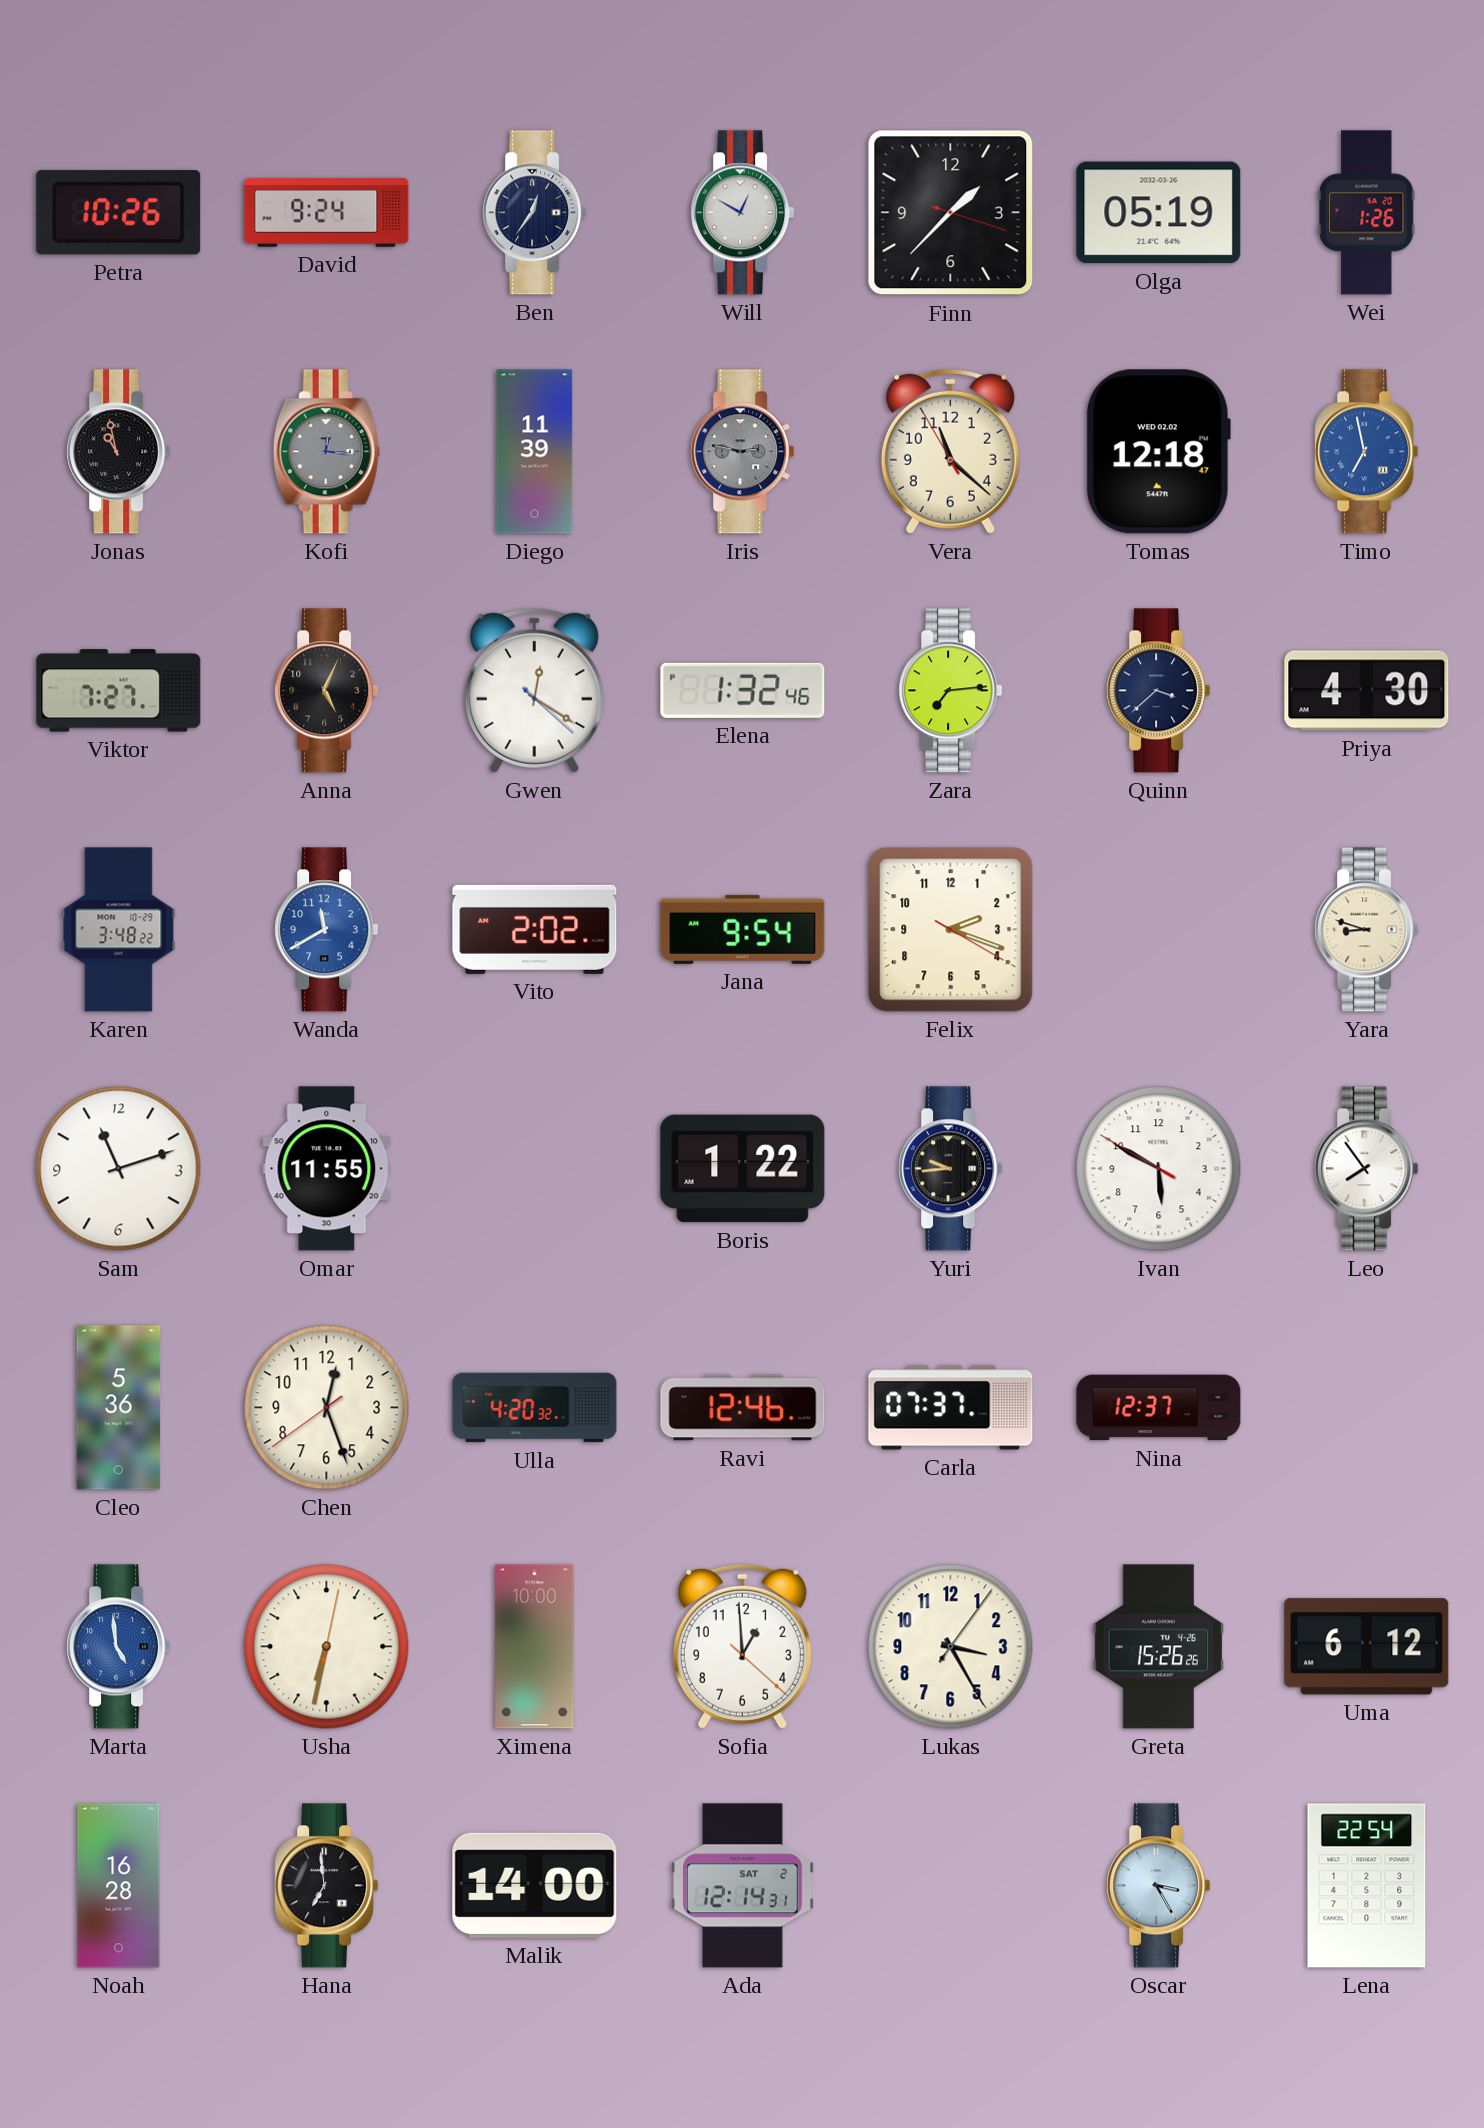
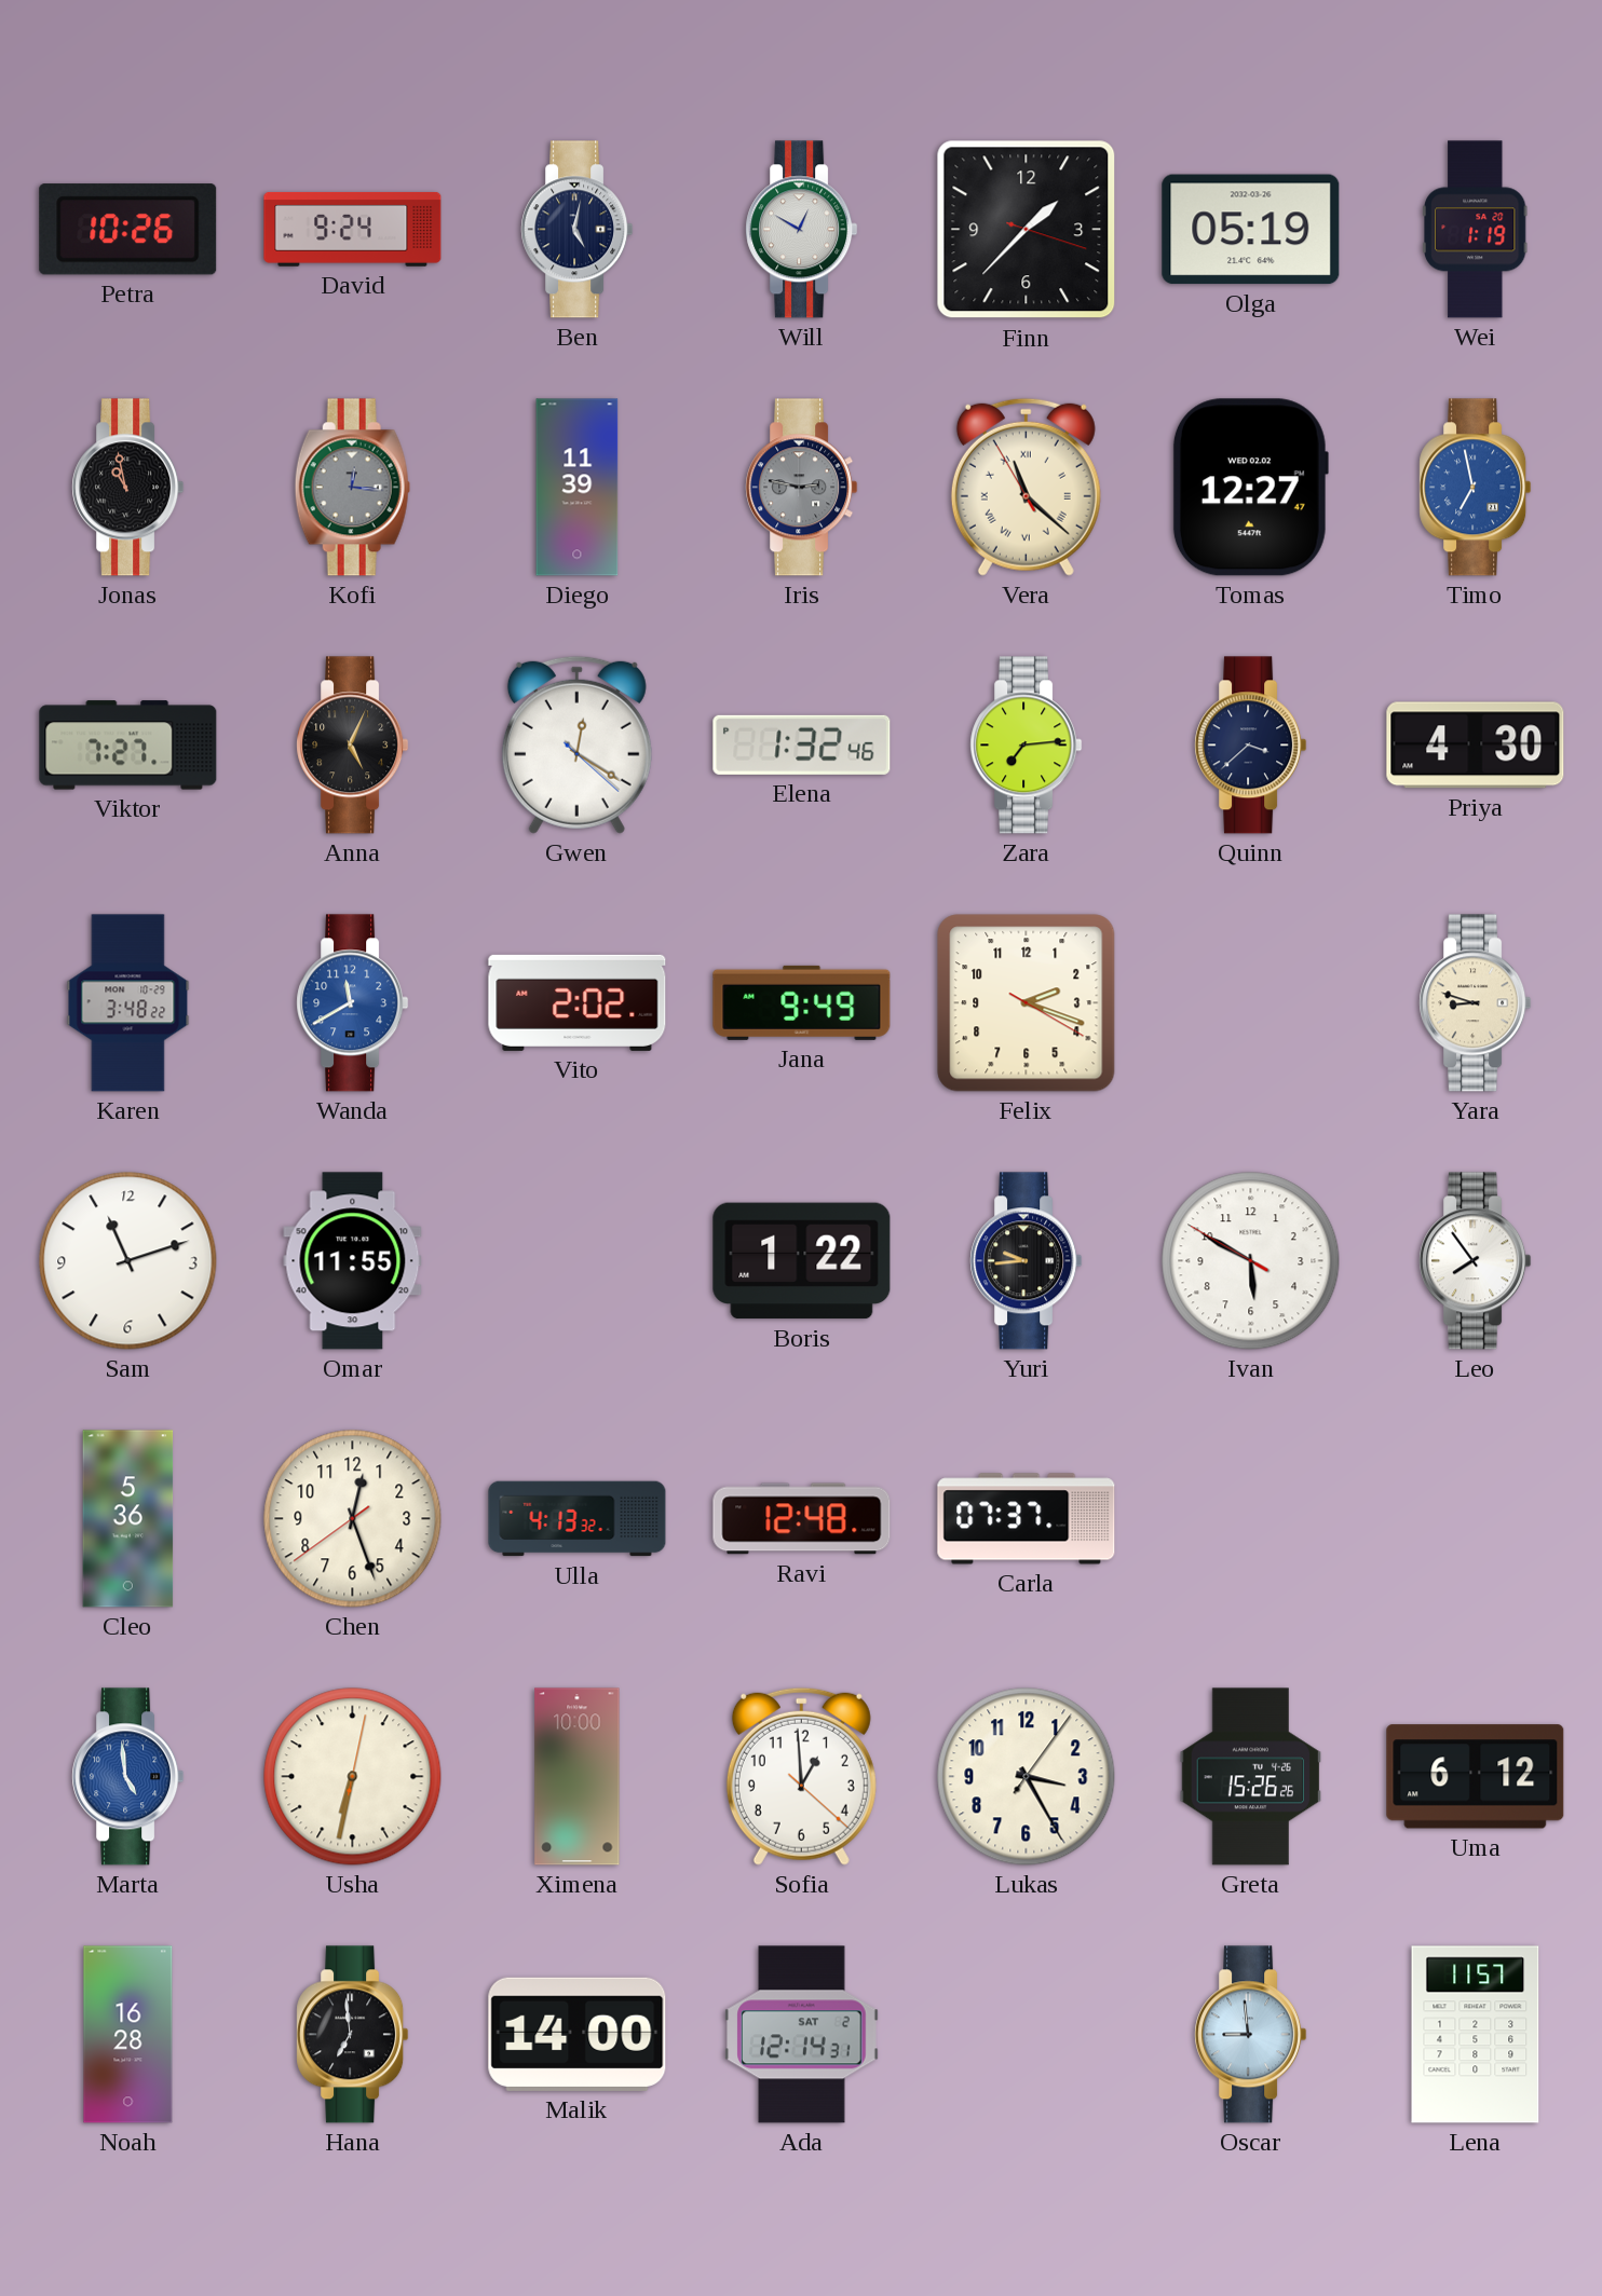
Ben: 12:36 -> 5:02 (578, 230)
Wei: 1:26 -> 1:19 (1475, 230)
Vera numerals: Arabic -> Roman (1026, 487)
Tomas: 12:18 -> 12:27 (1250, 488)
Jana: 9:54 -> 9:49 (802, 1002)
Ulla: 4:20 -> 4:13 (578, 1519)
Ravi: 12:46 -> 12:48 (802, 1519)
Nina: 12:37 -> none (1159, 1408)
Oscar: 3:25 -> 8:59 (1251, 2035)
Lena: 22:54 -> 11:57 (1476, 2035)
